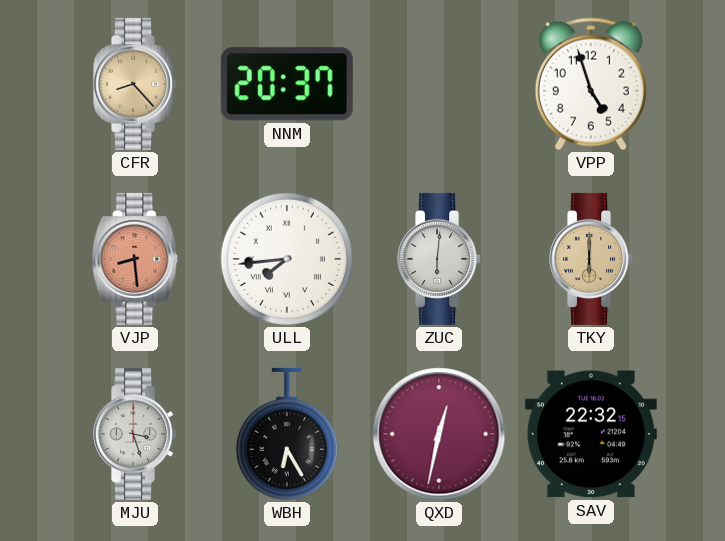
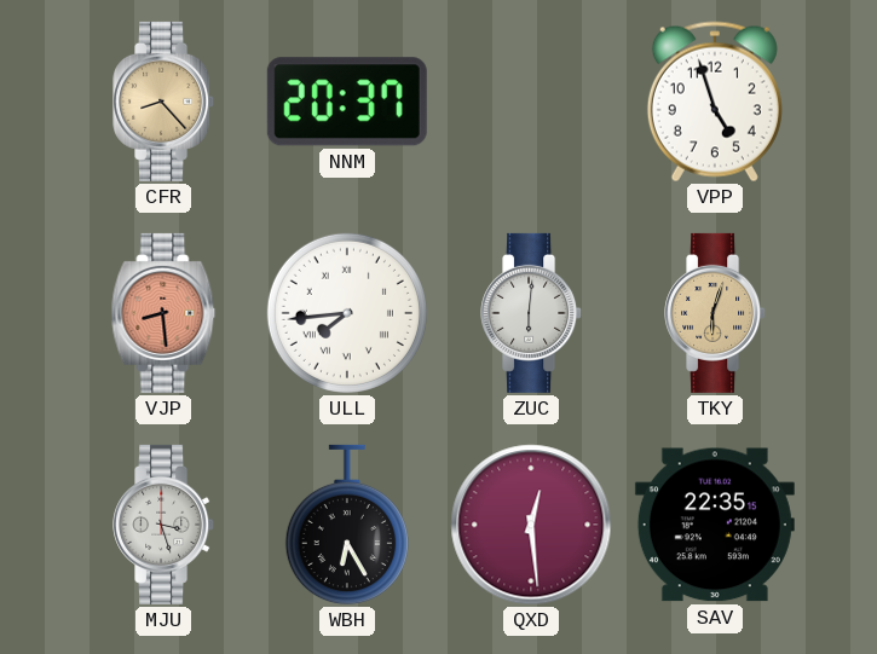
TKY: 6:00 -> 6:03 (716, 313)
QXD: 12:32 -> 12:29 (531, 525)
SAV: 22:32 -> 22:35 (715, 525)
